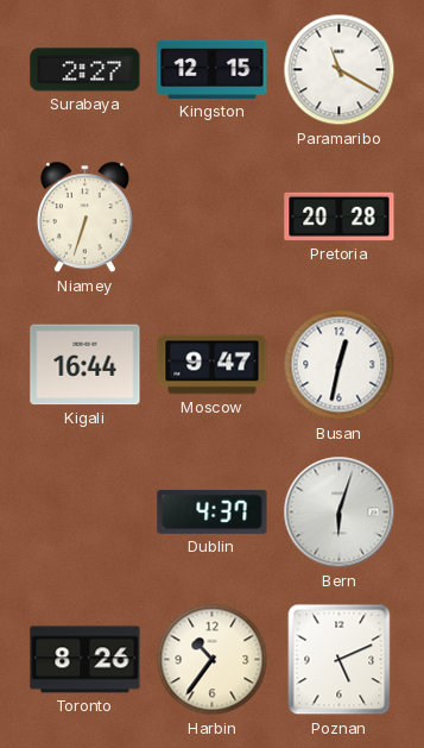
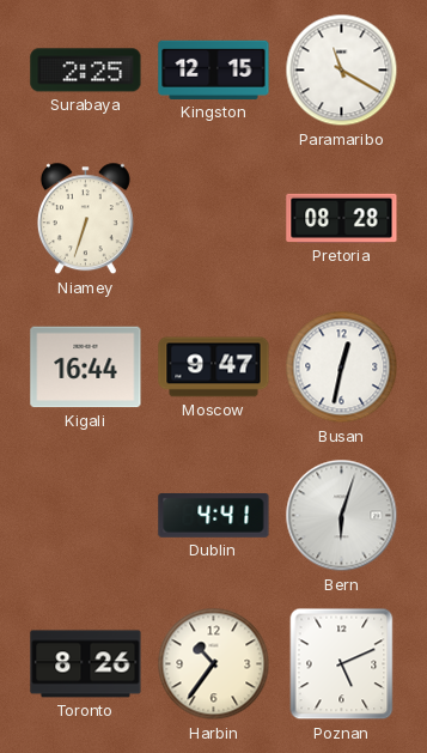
Surabaya: 2:27 -> 2:25 (86, 71)
Pretoria: 20:28 -> 08:28 (342, 218)
Dublin: 4:37 -> 4:41 (214, 515)
